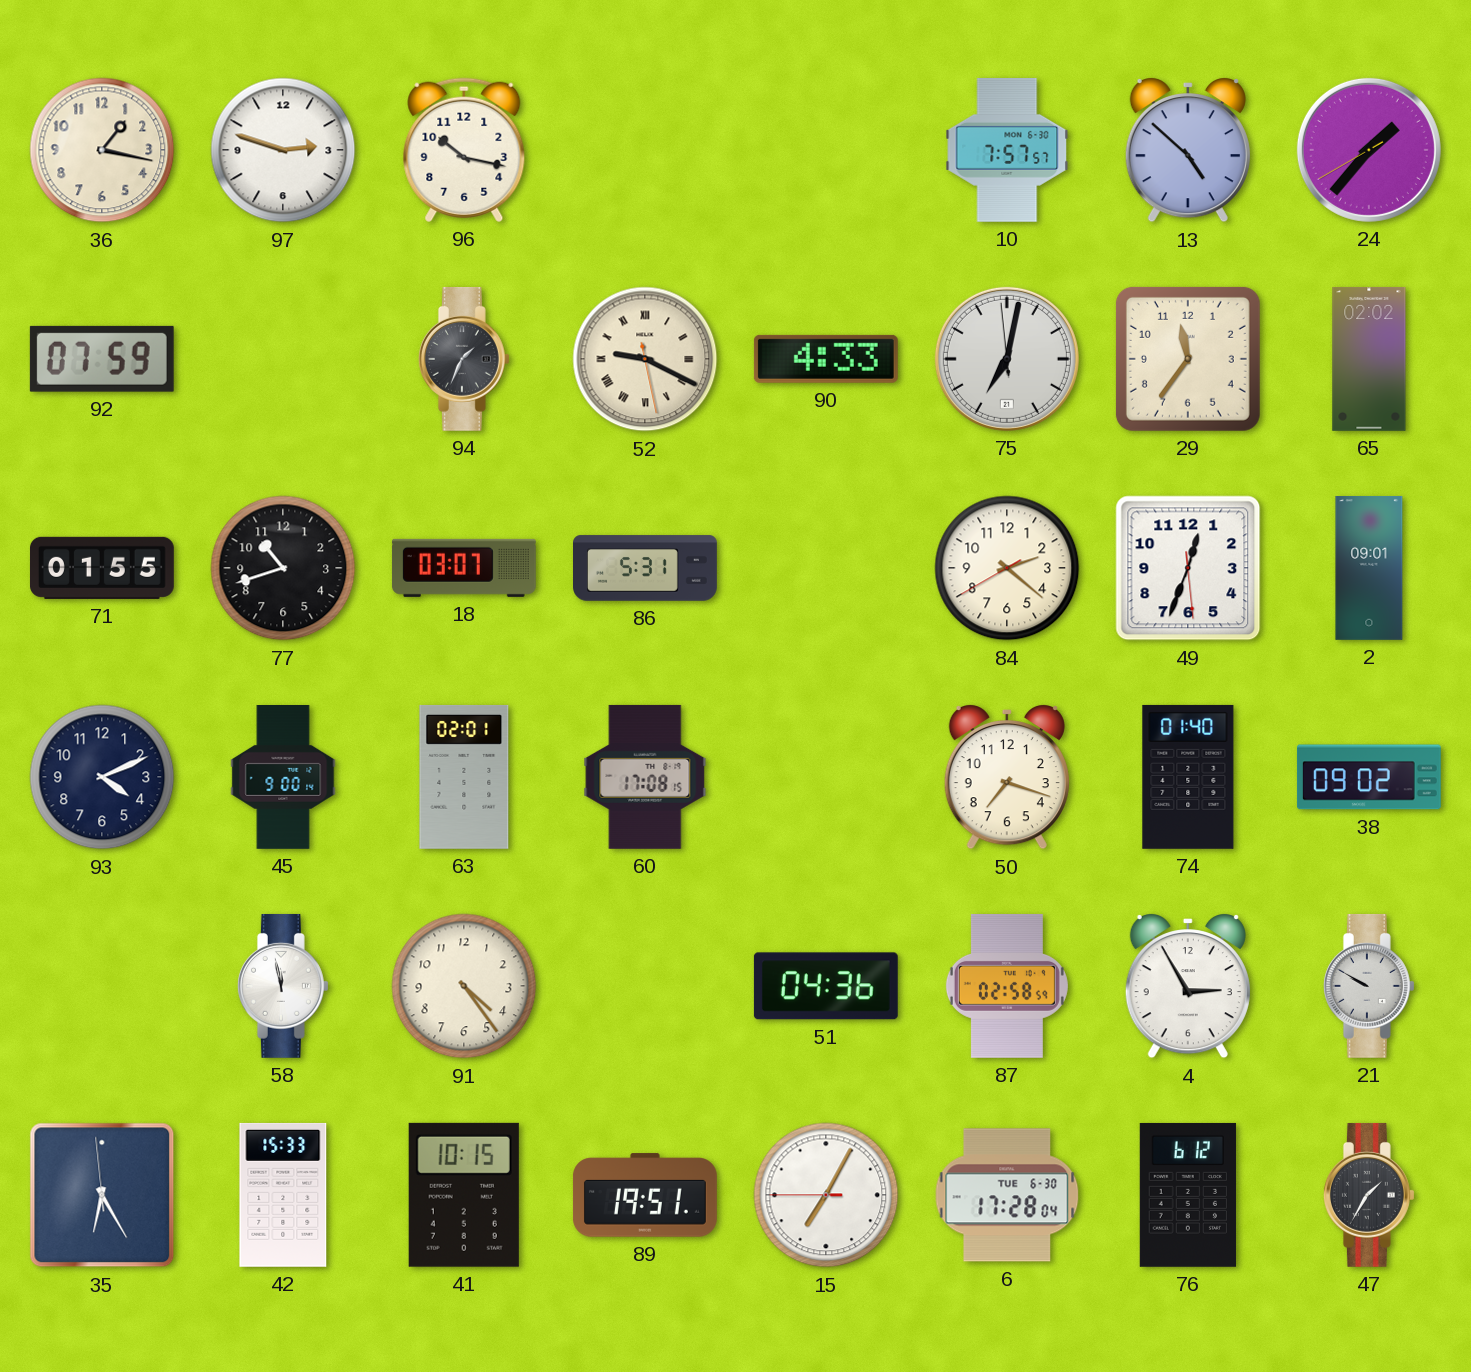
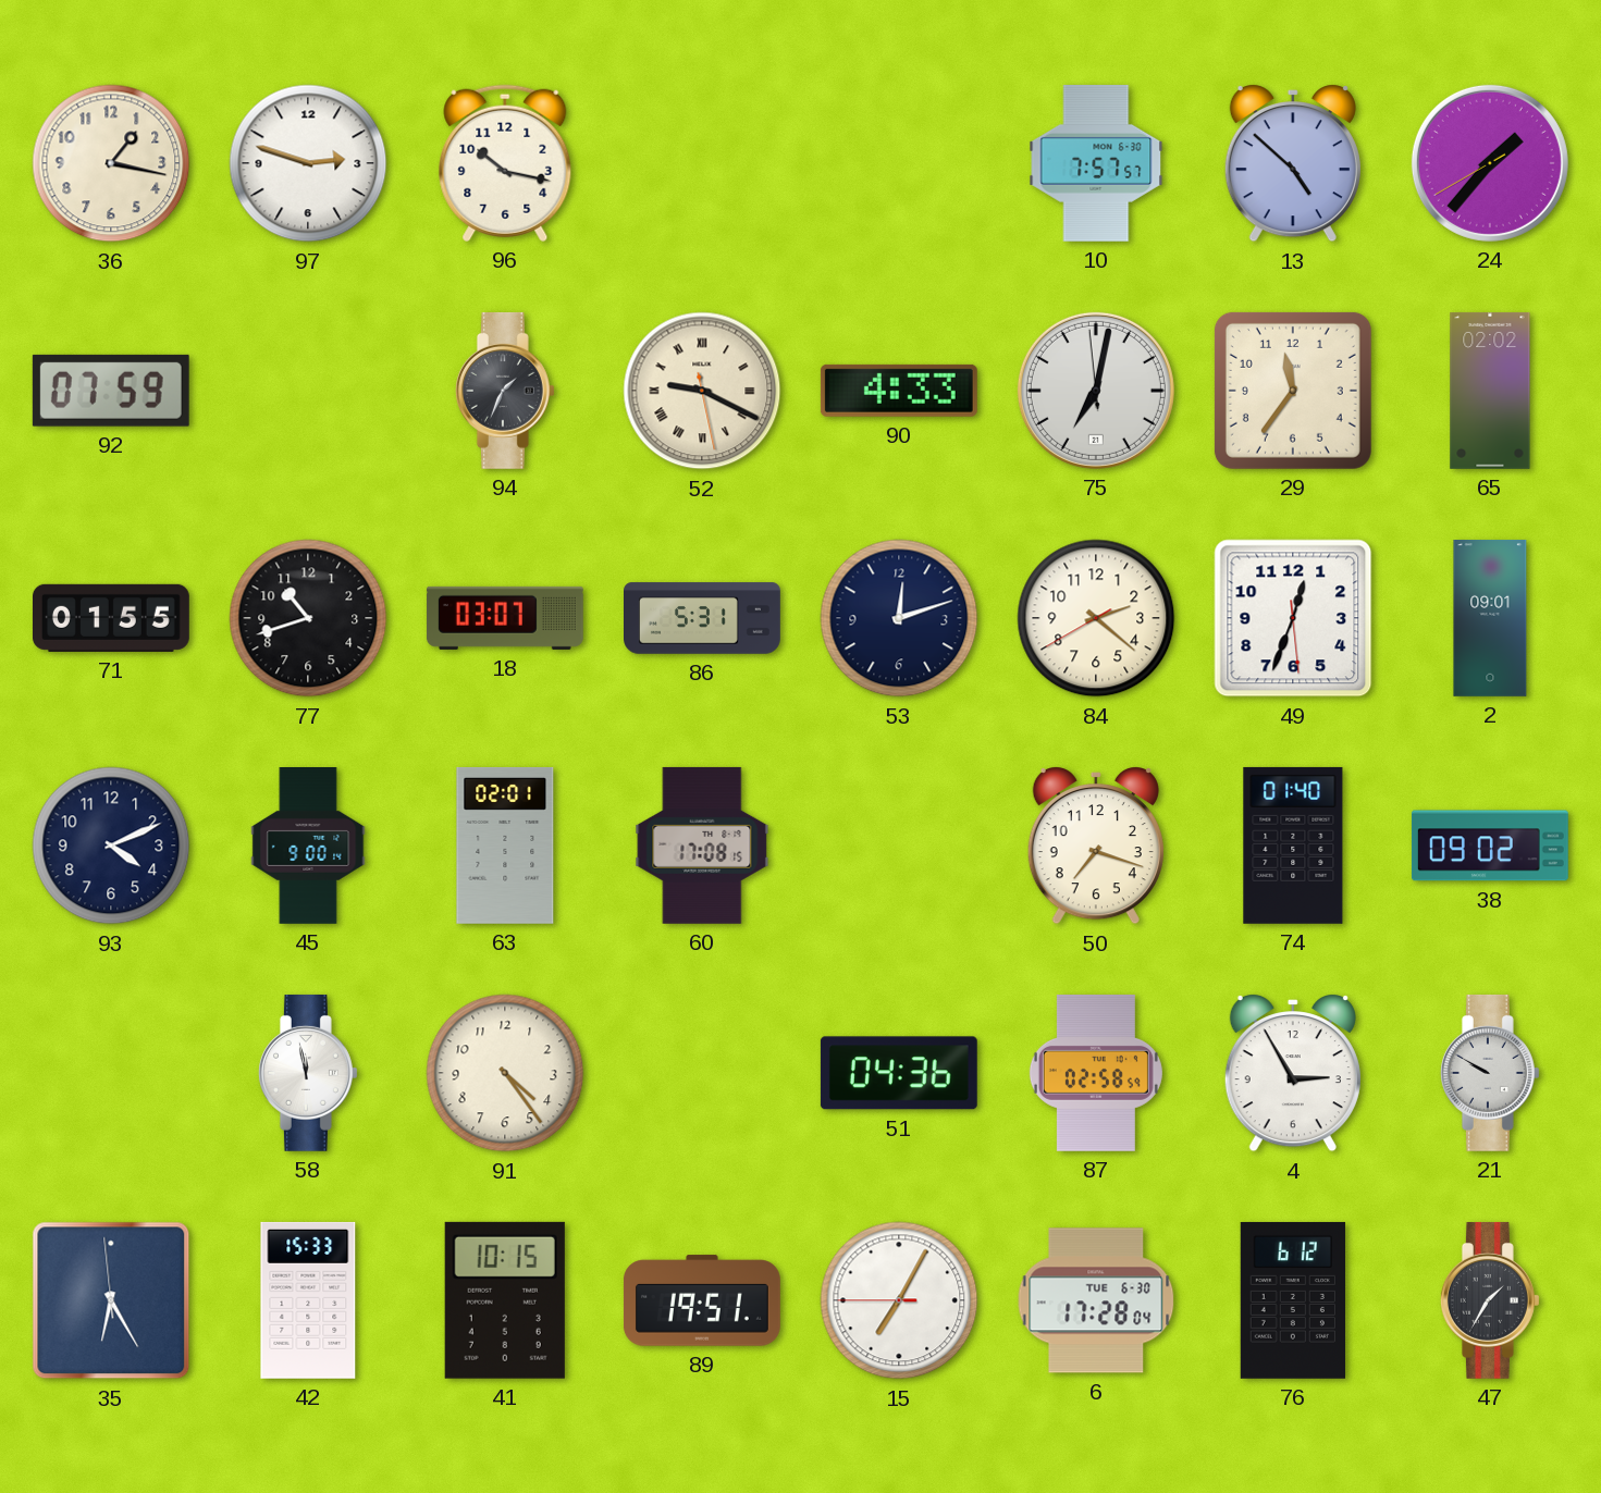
53: none -> 12:12 (899, 618)
